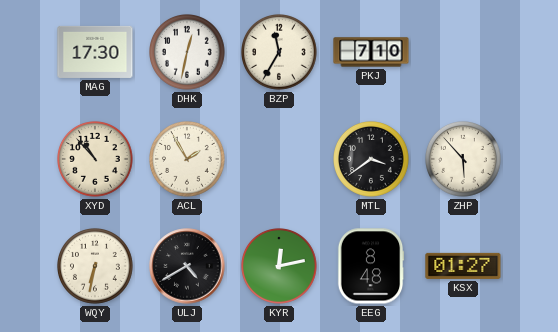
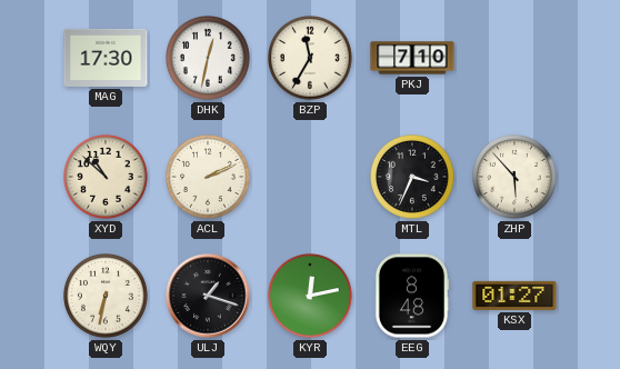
XYD: 10:53 -> 10:52 (107, 178)
ACL: 1:55 -> 2:11 (209, 178)
MTL: 3:39 -> 3:34 (413, 178)
ULJ: 4:40 -> 1:18 (208, 296)
